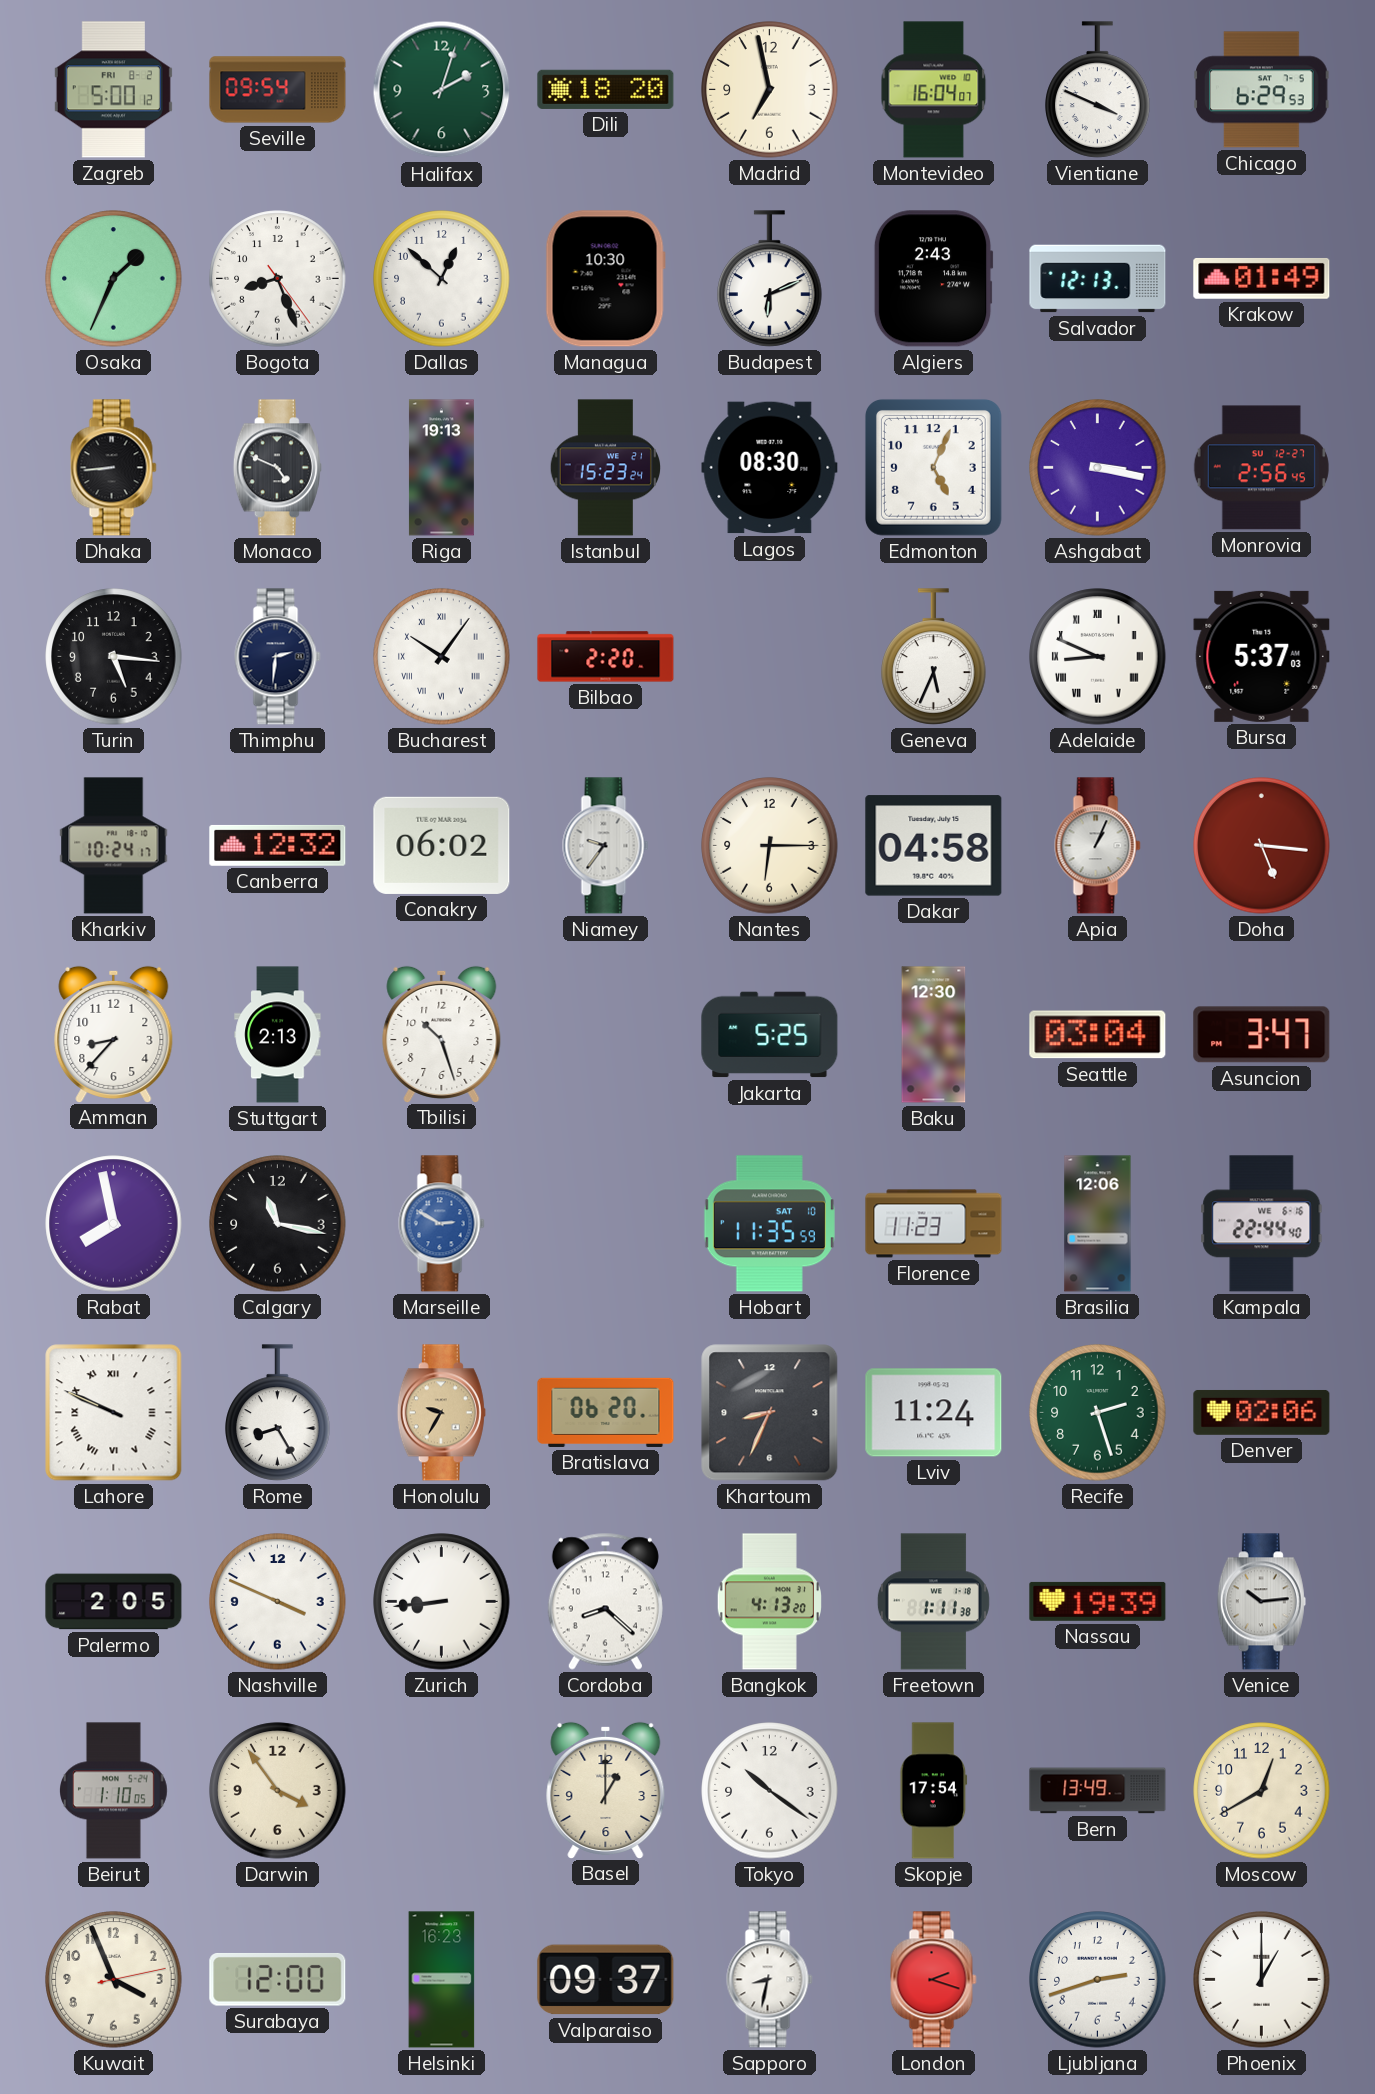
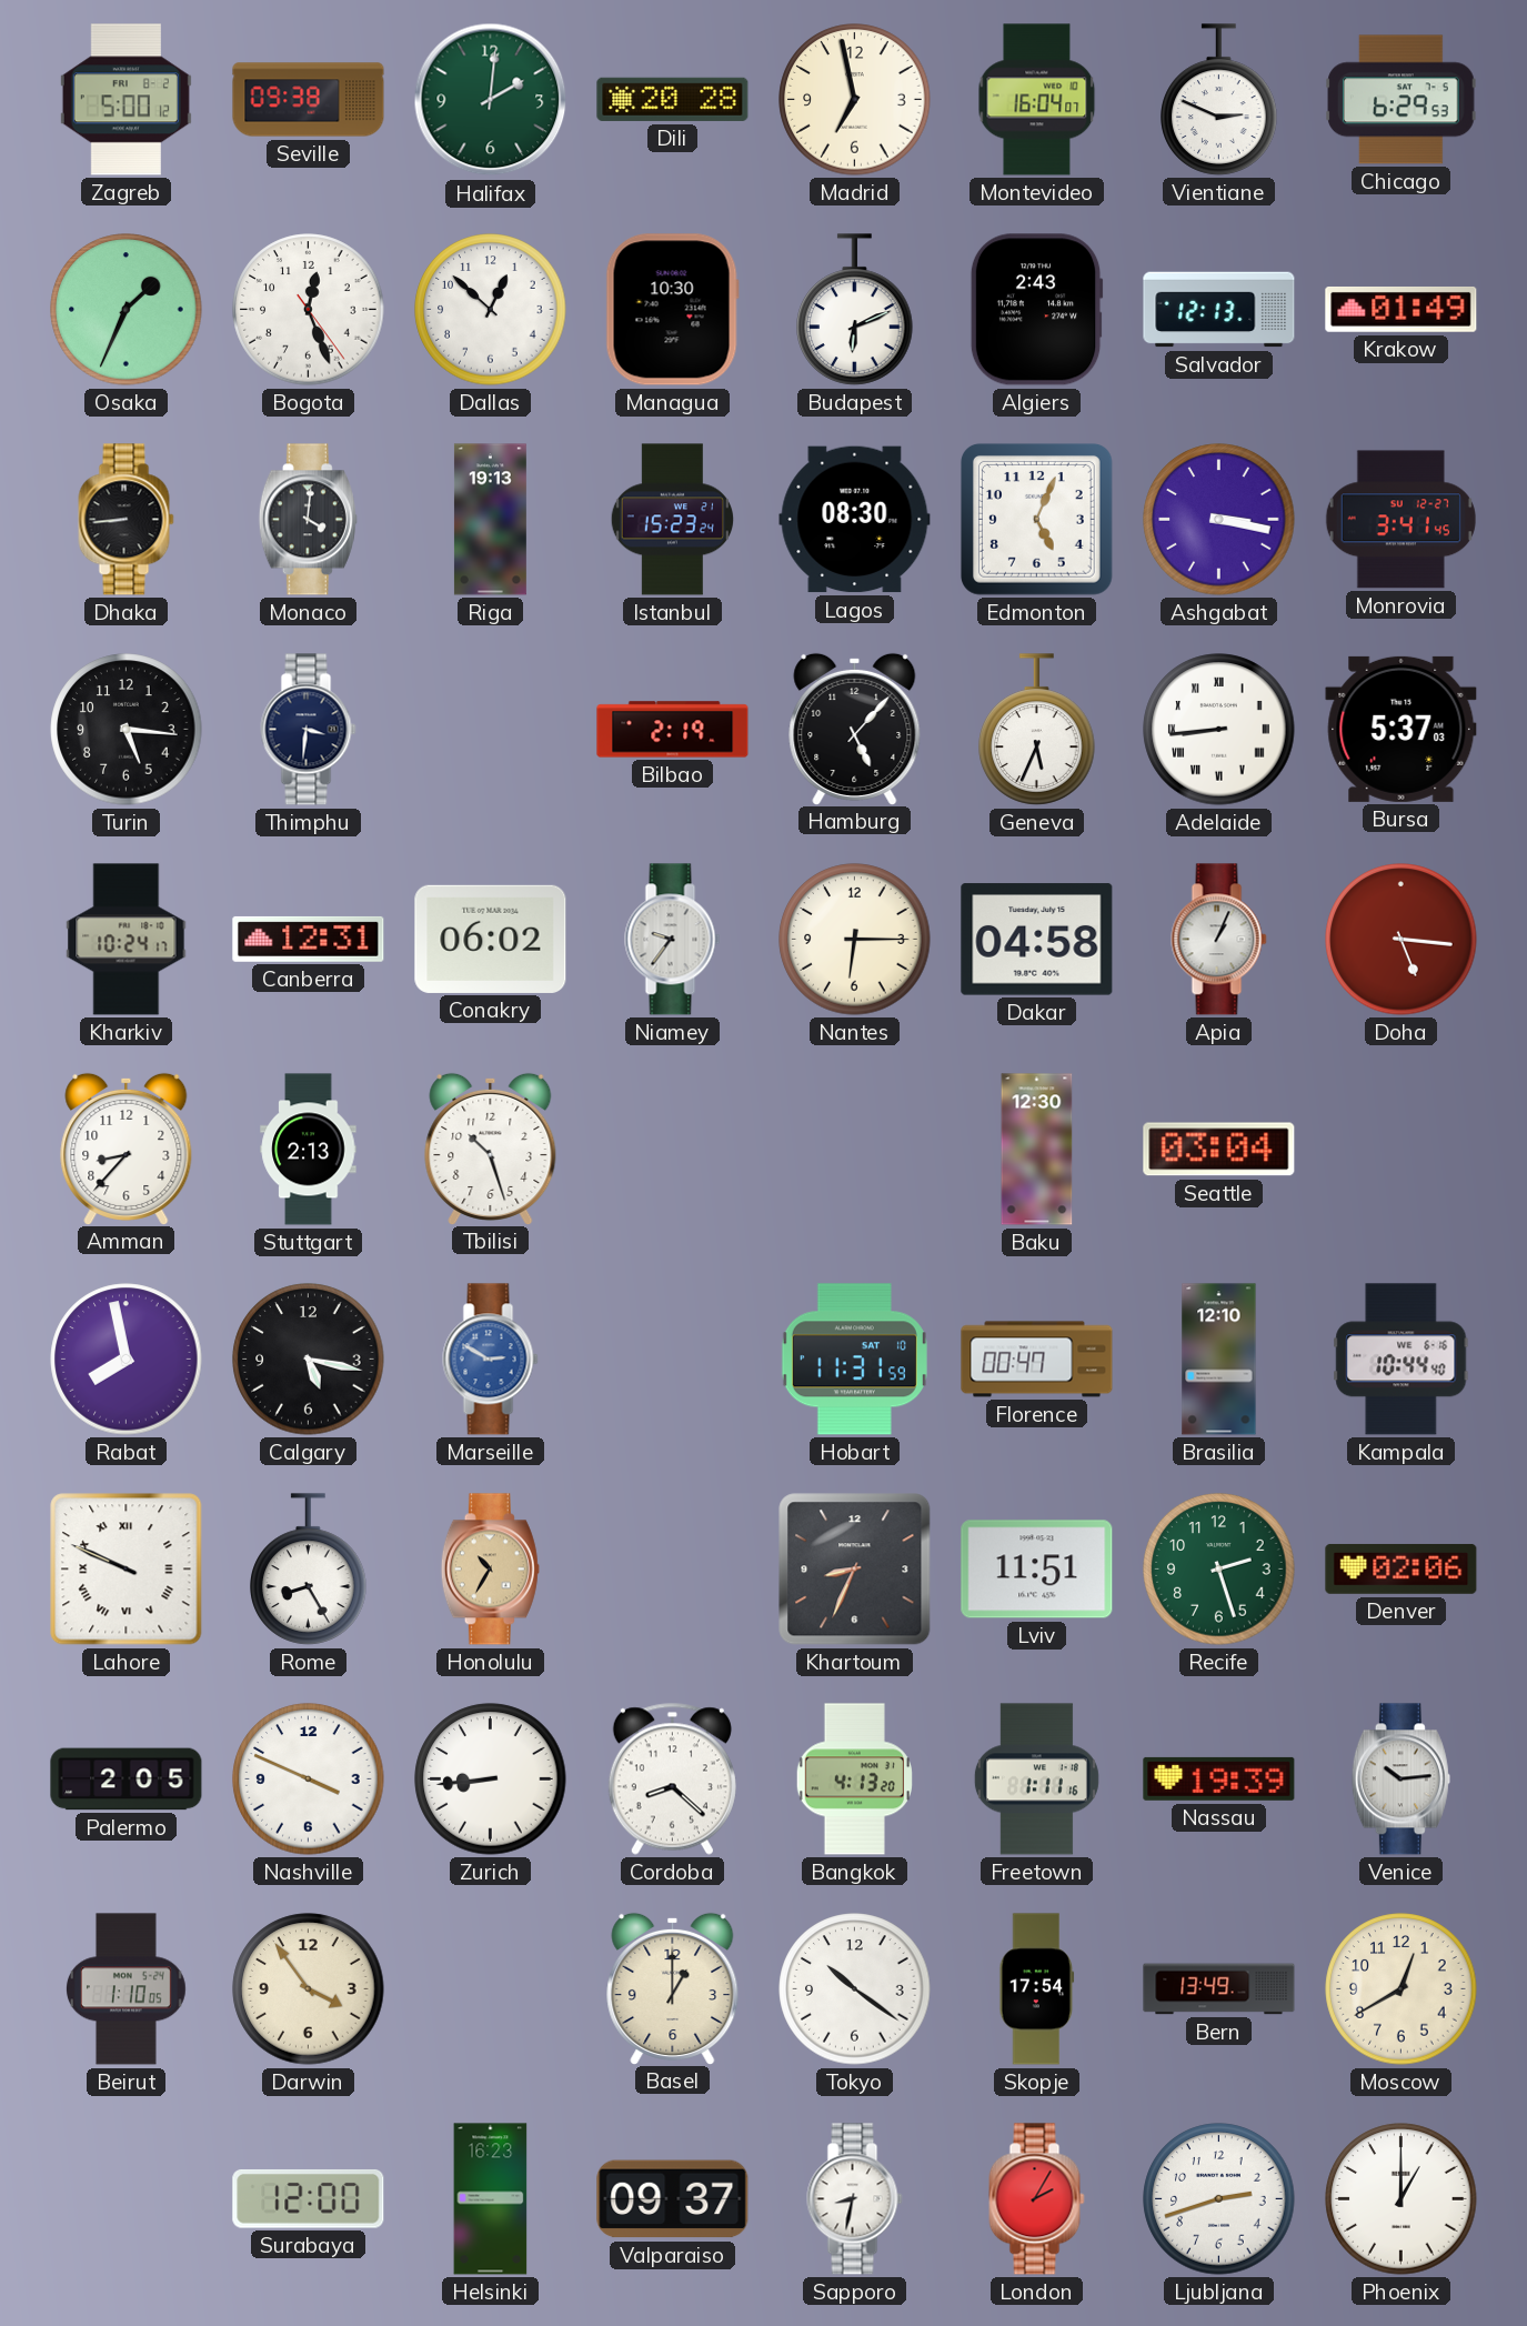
Seville: 09:54 -> 09:38 (309, 100)
Halifax: 2:03 -> 2:01 (491, 100)
Dili: 18:20 -> 20:28 (673, 99)
Vientiane: 3:49 -> 2:49 (1219, 100)
Bogota: 8:26 -> 12:26 (309, 310)
Monaco: 4:49 -> 4:01 (308, 520)
Monrovia: 2:56 -> 3:41 (1400, 520)
Thimphu: 2:31 -> 3:31 (309, 730)
Bucharest: 10:06 -> none (442, 657)
Bilbao: 2:20 -> 2:19 (673, 730)
Hamburg: none -> 5:07 (855, 729)
Adelaide: 8:49 -> 8:44 (1219, 730)
Canberra: 12:32 -> 12:31 (309, 939)
Jakarta: 5:25 -> none (770, 1035)
Asuncion: 3:47 -> none (1262, 1035)
Calgary: 11:17 -> 5:17 (309, 1360)
Hobart: 11:35 -> 11:31 (854, 1360)
Florence: 11:23 -> 00:47 (1037, 1360)
Brasilia: 12:06 -> 12:10 (1219, 1360)
Kampala: 22:44 -> 10:44 (1402, 1360)
Honolulu: 9:35 -> 10:35 (490, 1570)
Bratislava: 06:20 -> none (606, 1412)
Lviv: 11:24 -> 11:51 (1037, 1570)
Freetown: 1:11:38 -> 1:11:16 (1036, 1779)
Kuwait: 3:56 -> none (114, 1980)
London: 2:18 -> 2:05 (1037, 2199)
